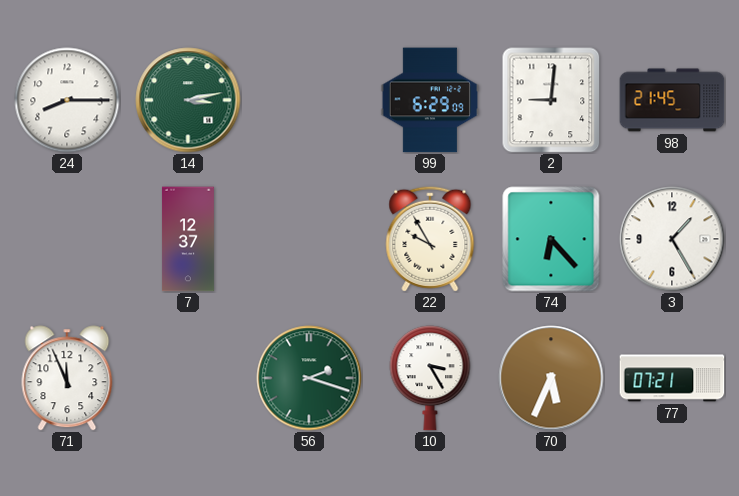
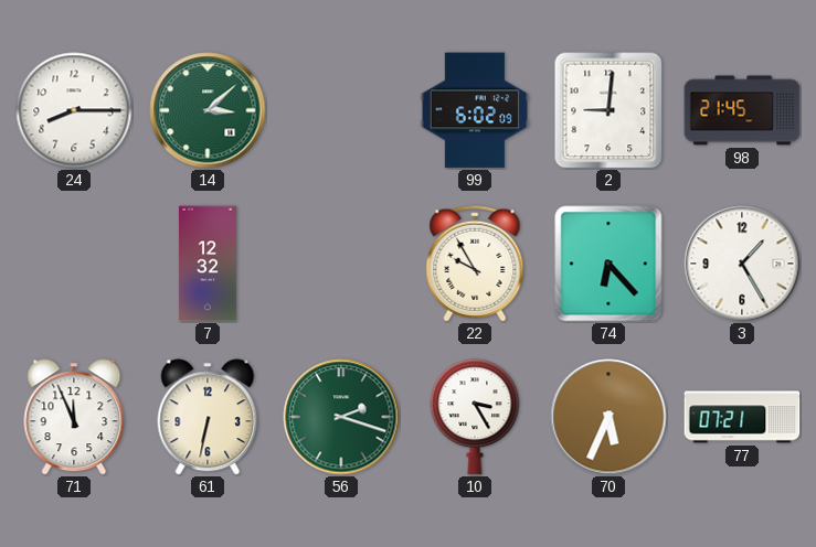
14: 3:13 -> 3:08 (208, 110)
99: 6:29 -> 6:02 (474, 110)
7: 12:37 -> 12:32 (208, 264)
61: none -> 6:32 (208, 417)
